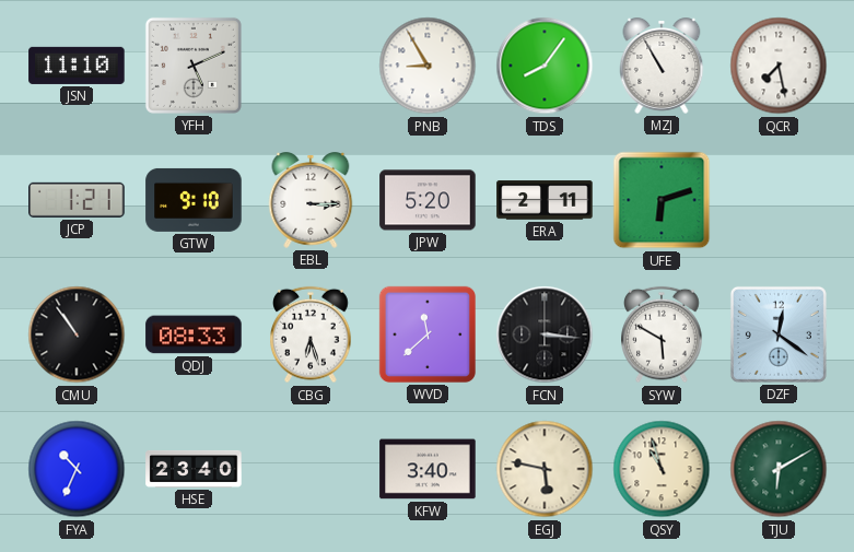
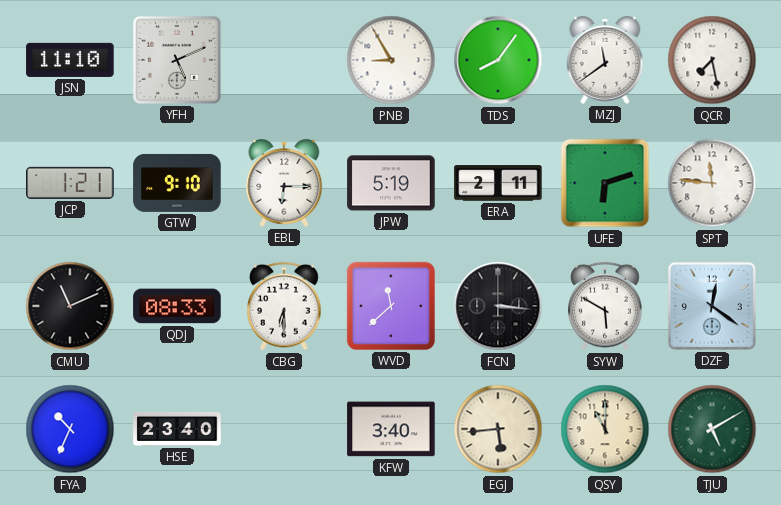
MZJ: 10:55 -> 11:39 (605, 61)
EBL: 3:15 -> 6:15 (284, 184)
JPW: 5:20 -> 5:19 (391, 183)
SPT: none -> 11:46 (712, 183)
CMU: 10:54 -> 11:11 (70, 306)
CBG: 6:27 -> 6:30 (284, 306)
EGJ: 5:47 -> 5:44 (498, 429)
QSY: 10:57 -> 11:00 (605, 429)
TJU: 6:10 -> 5:10 (712, 429)
